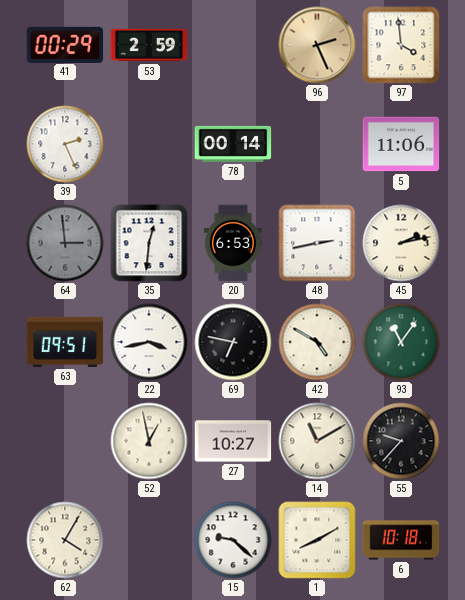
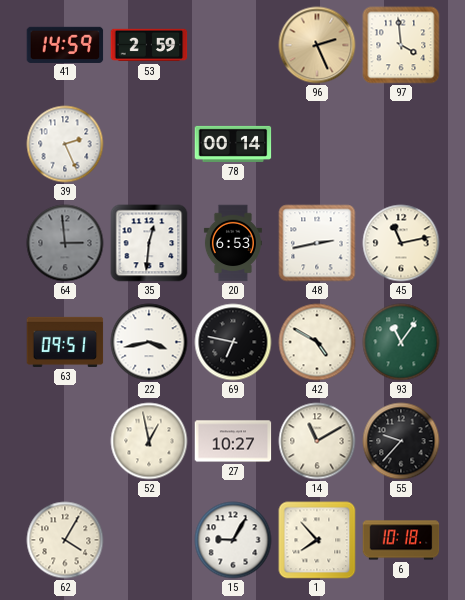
41: 00:29 -> 14:59 (65, 44)
5: 11:06 -> none (401, 144)
45: 2:13 -> 11:13 (401, 243)
15: 9:22 -> 9:05 (233, 540)
1: 8:10 -> 7:53 (317, 540)
